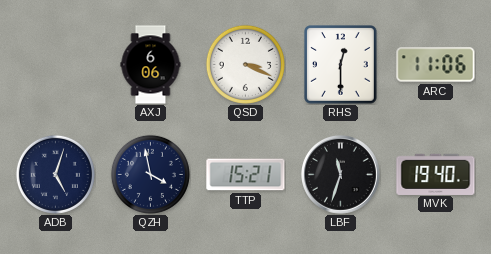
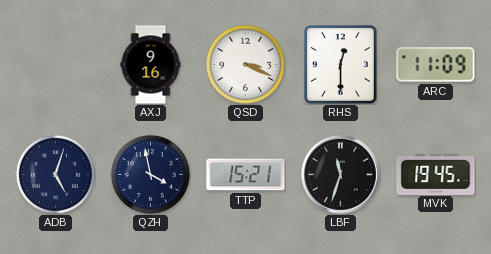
AXJ: 6:06 -> 9:16 (151, 65)
ARC: 11:06 -> 11:09 (436, 65)
MVK: 19:40 -> 19:45 (436, 174)
